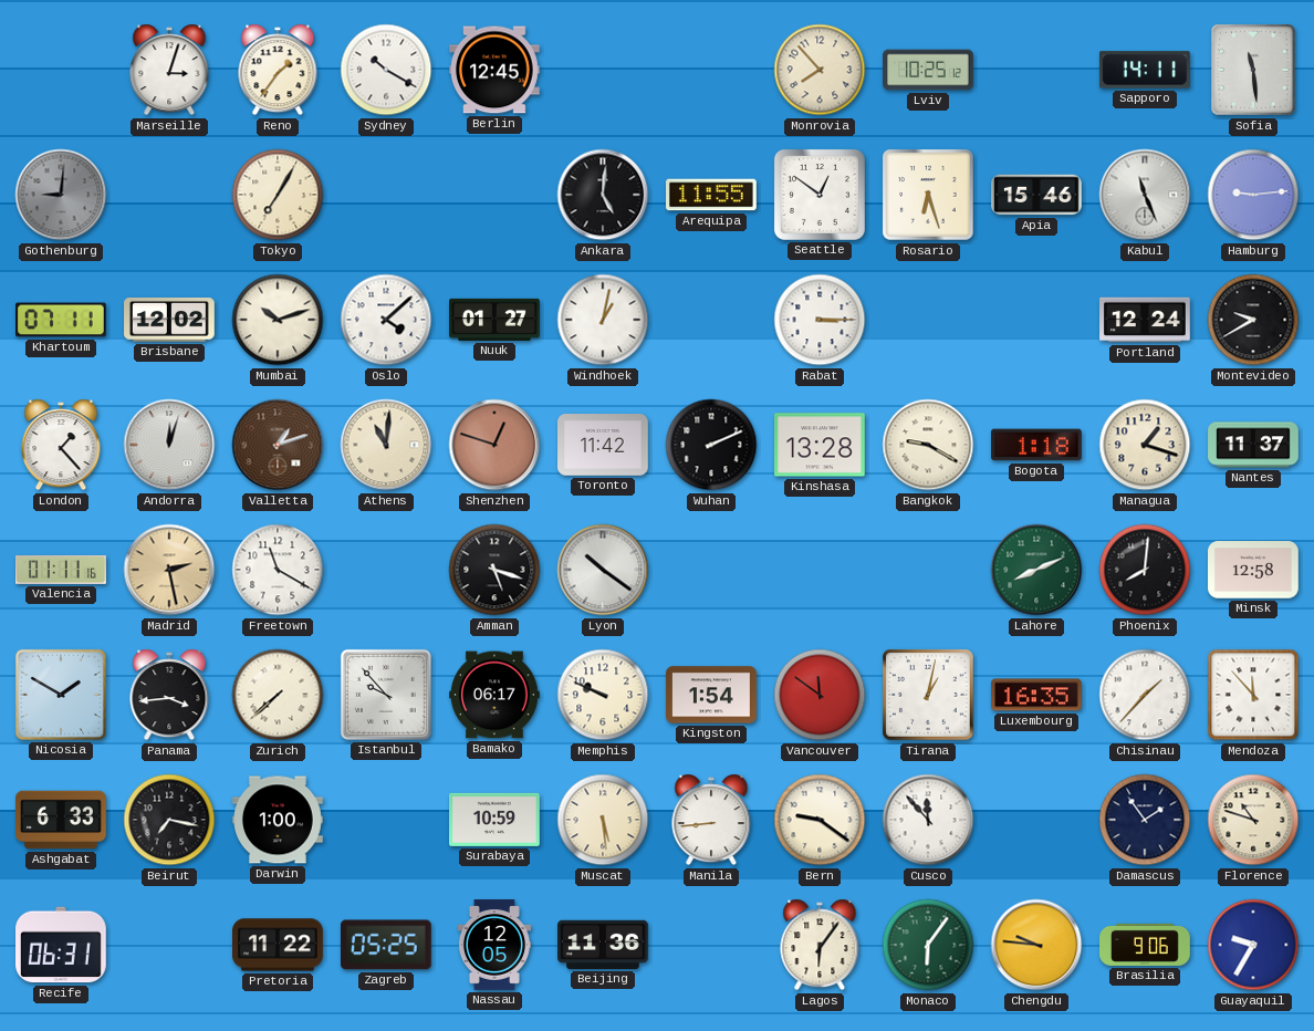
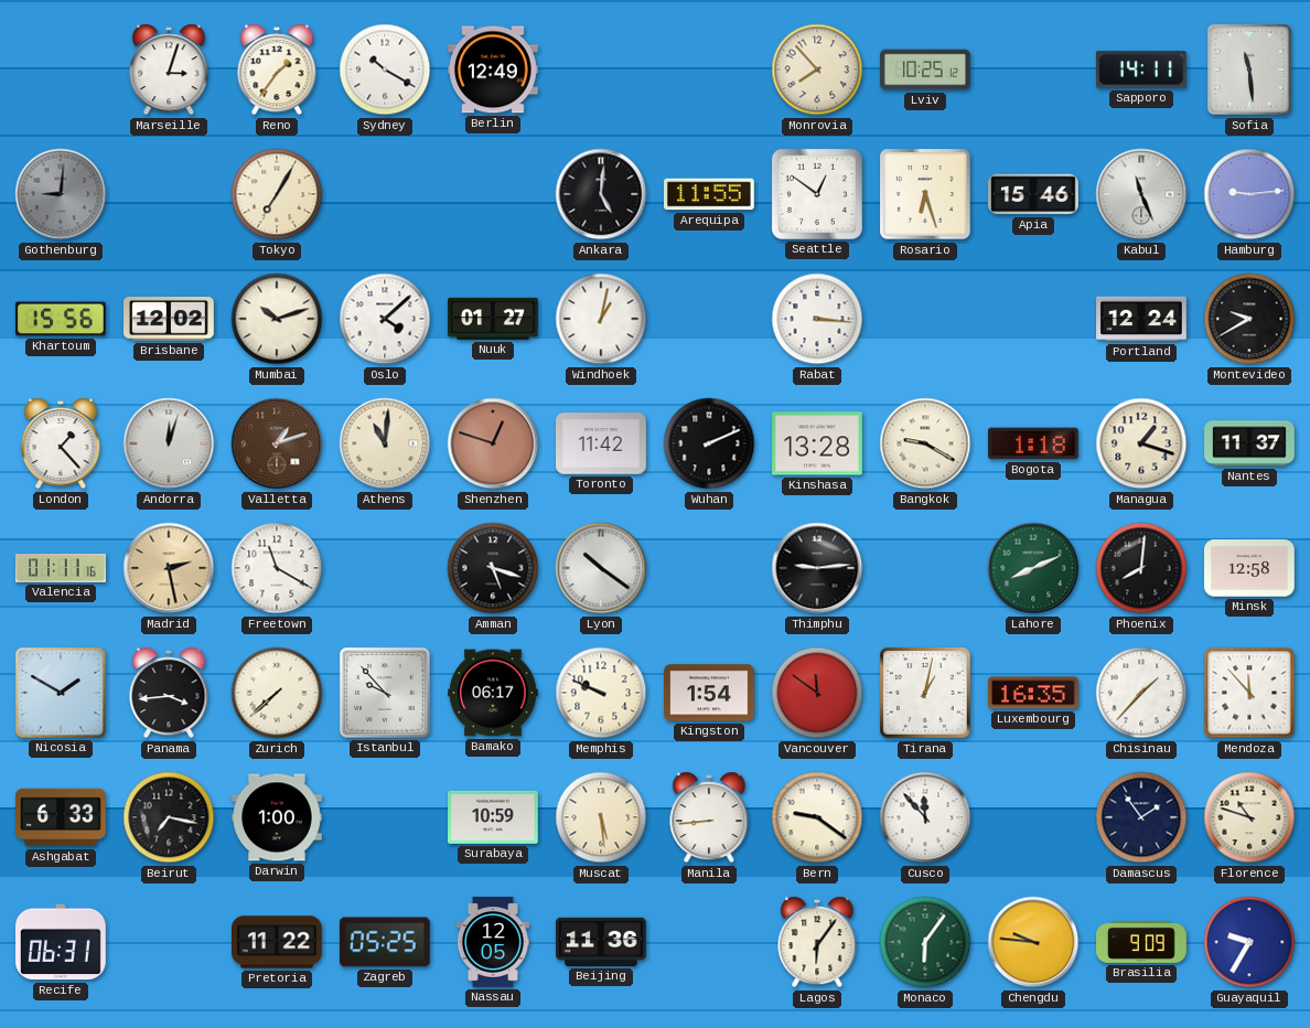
Berlin: 12:45 -> 12:49 (494, 69)
Khartoum: 07:11 -> 15:56 (62, 319)
Rabat: 3:15 -> 3:16 (817, 319)
Thimphu: none -> 9:14 (817, 568)
Brasilia: 9:06 -> 9:09 (1141, 942)
